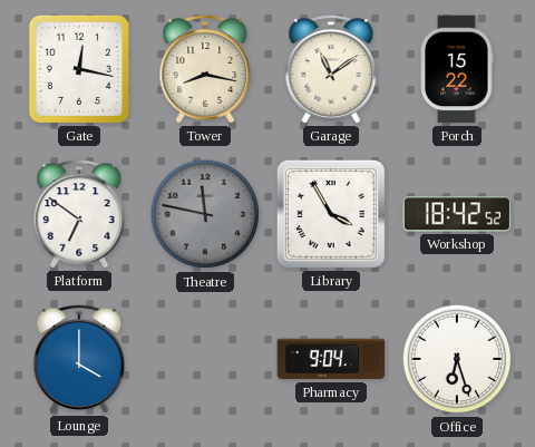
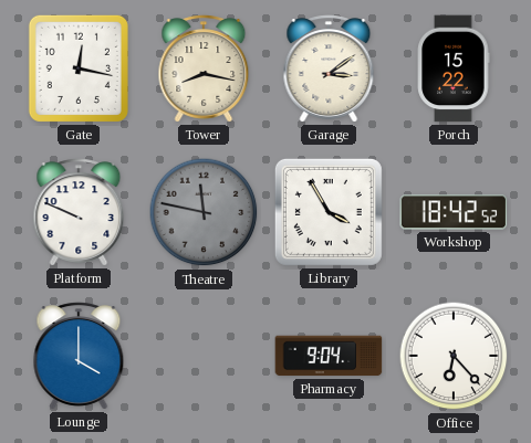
Garage: 11:09 -> 3:09 (329, 68)
Platform: 6:51 -> 9:49 (79, 212)
Office: 6:27 -> 6:23 (454, 356)
